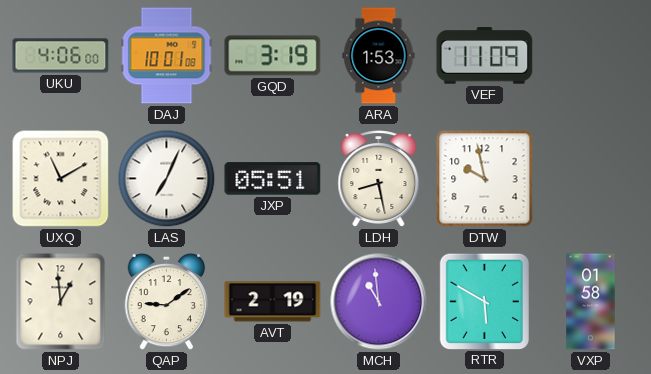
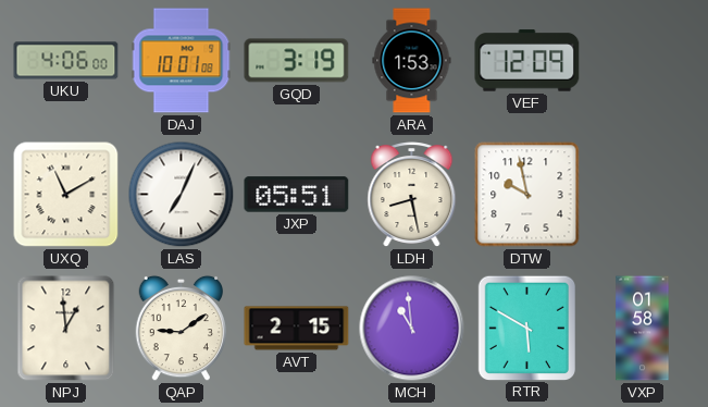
VEF: 11:09 -> 12:09 (527, 61)
AVT: 2:19 -> 2:15 (297, 329)
